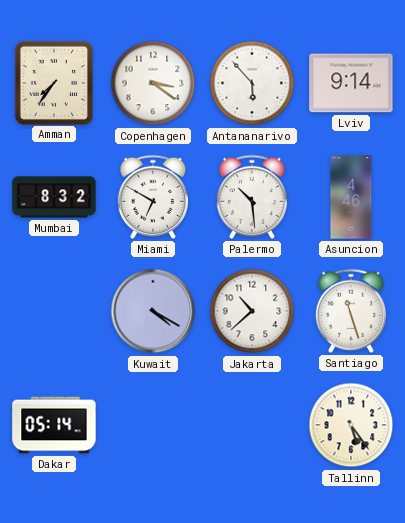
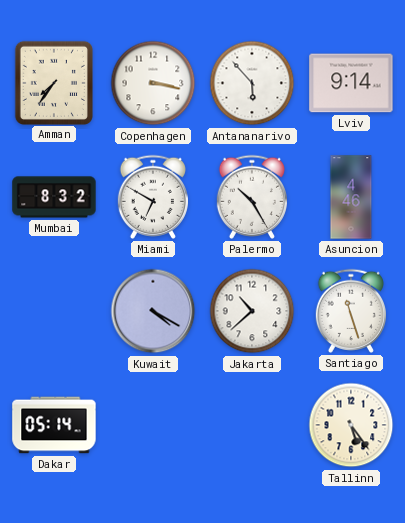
Copenhagen: 3:21 -> 3:17 (153, 83)
Palermo: 10:29 -> 10:25 (251, 197)
